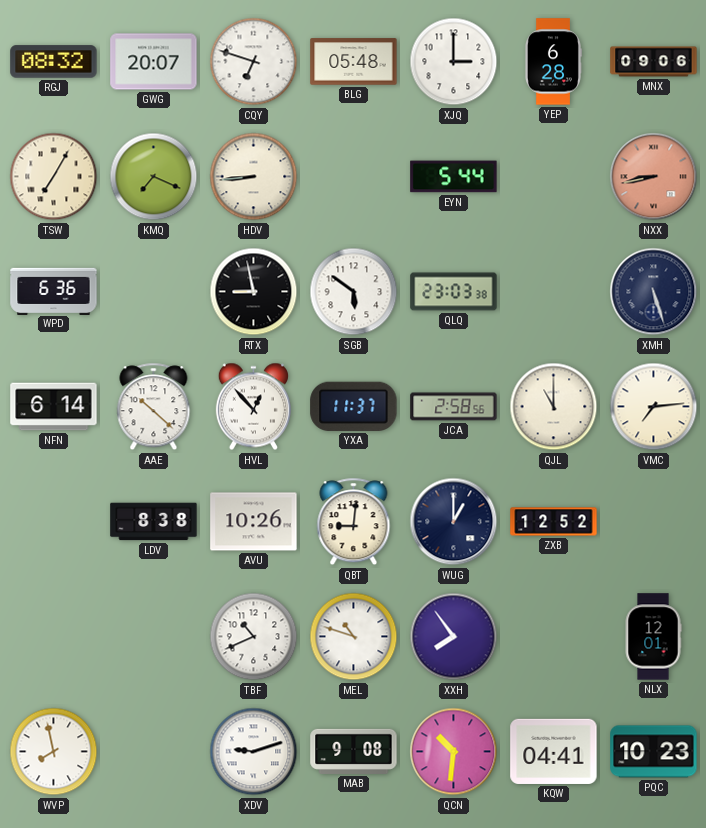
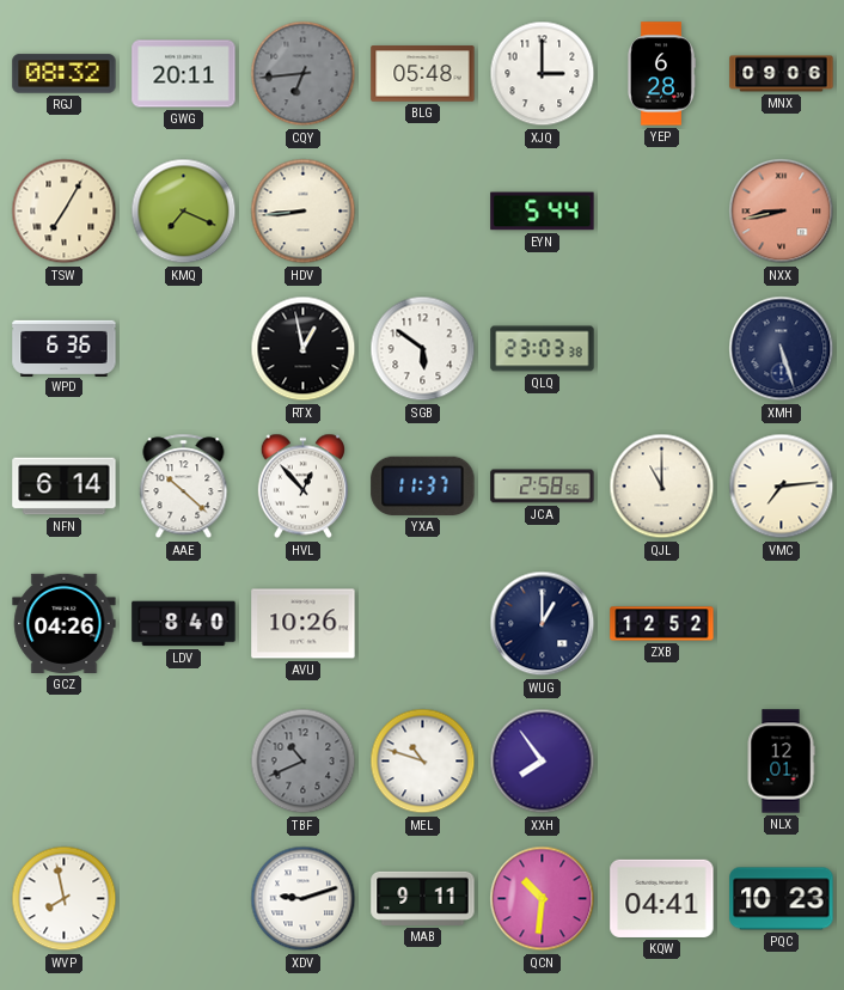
GWG: 20:07 -> 20:11 (184, 74)
CQY: 6:48 -> 6:44 (304, 74)
CQY dial: white -> grey (304, 74)
RTX: 8:58 -> 12:58 (304, 349)
GCZ: none -> 04:26 (65, 623)
LDV: 8:38 -> 8:40 (184, 624)
QBT: 9:01 -> none (354, 522)
TBF dial: white -> grey (304, 762)
MAB: 9:08 -> 9:11 (423, 898)
